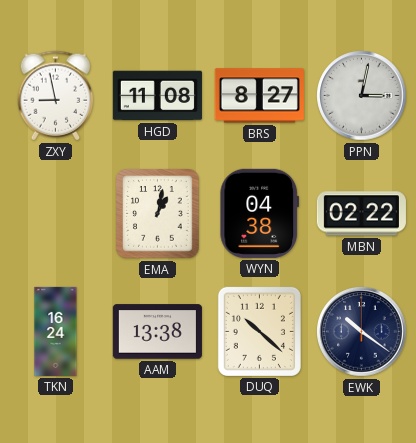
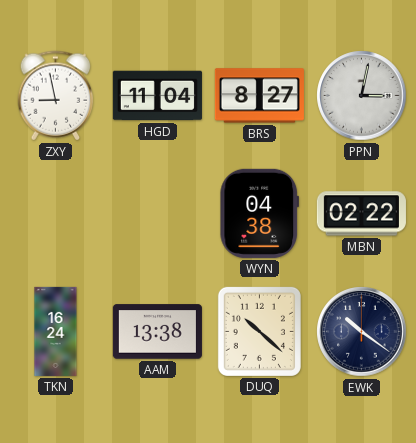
HGD: 11:08 -> 11:04 (157, 96)
EMA: 1:02 -> none (158, 214)
